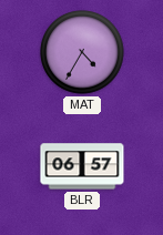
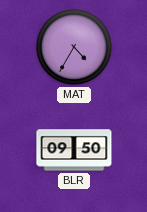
BLR: 06:57 -> 09:50 (74, 150)
